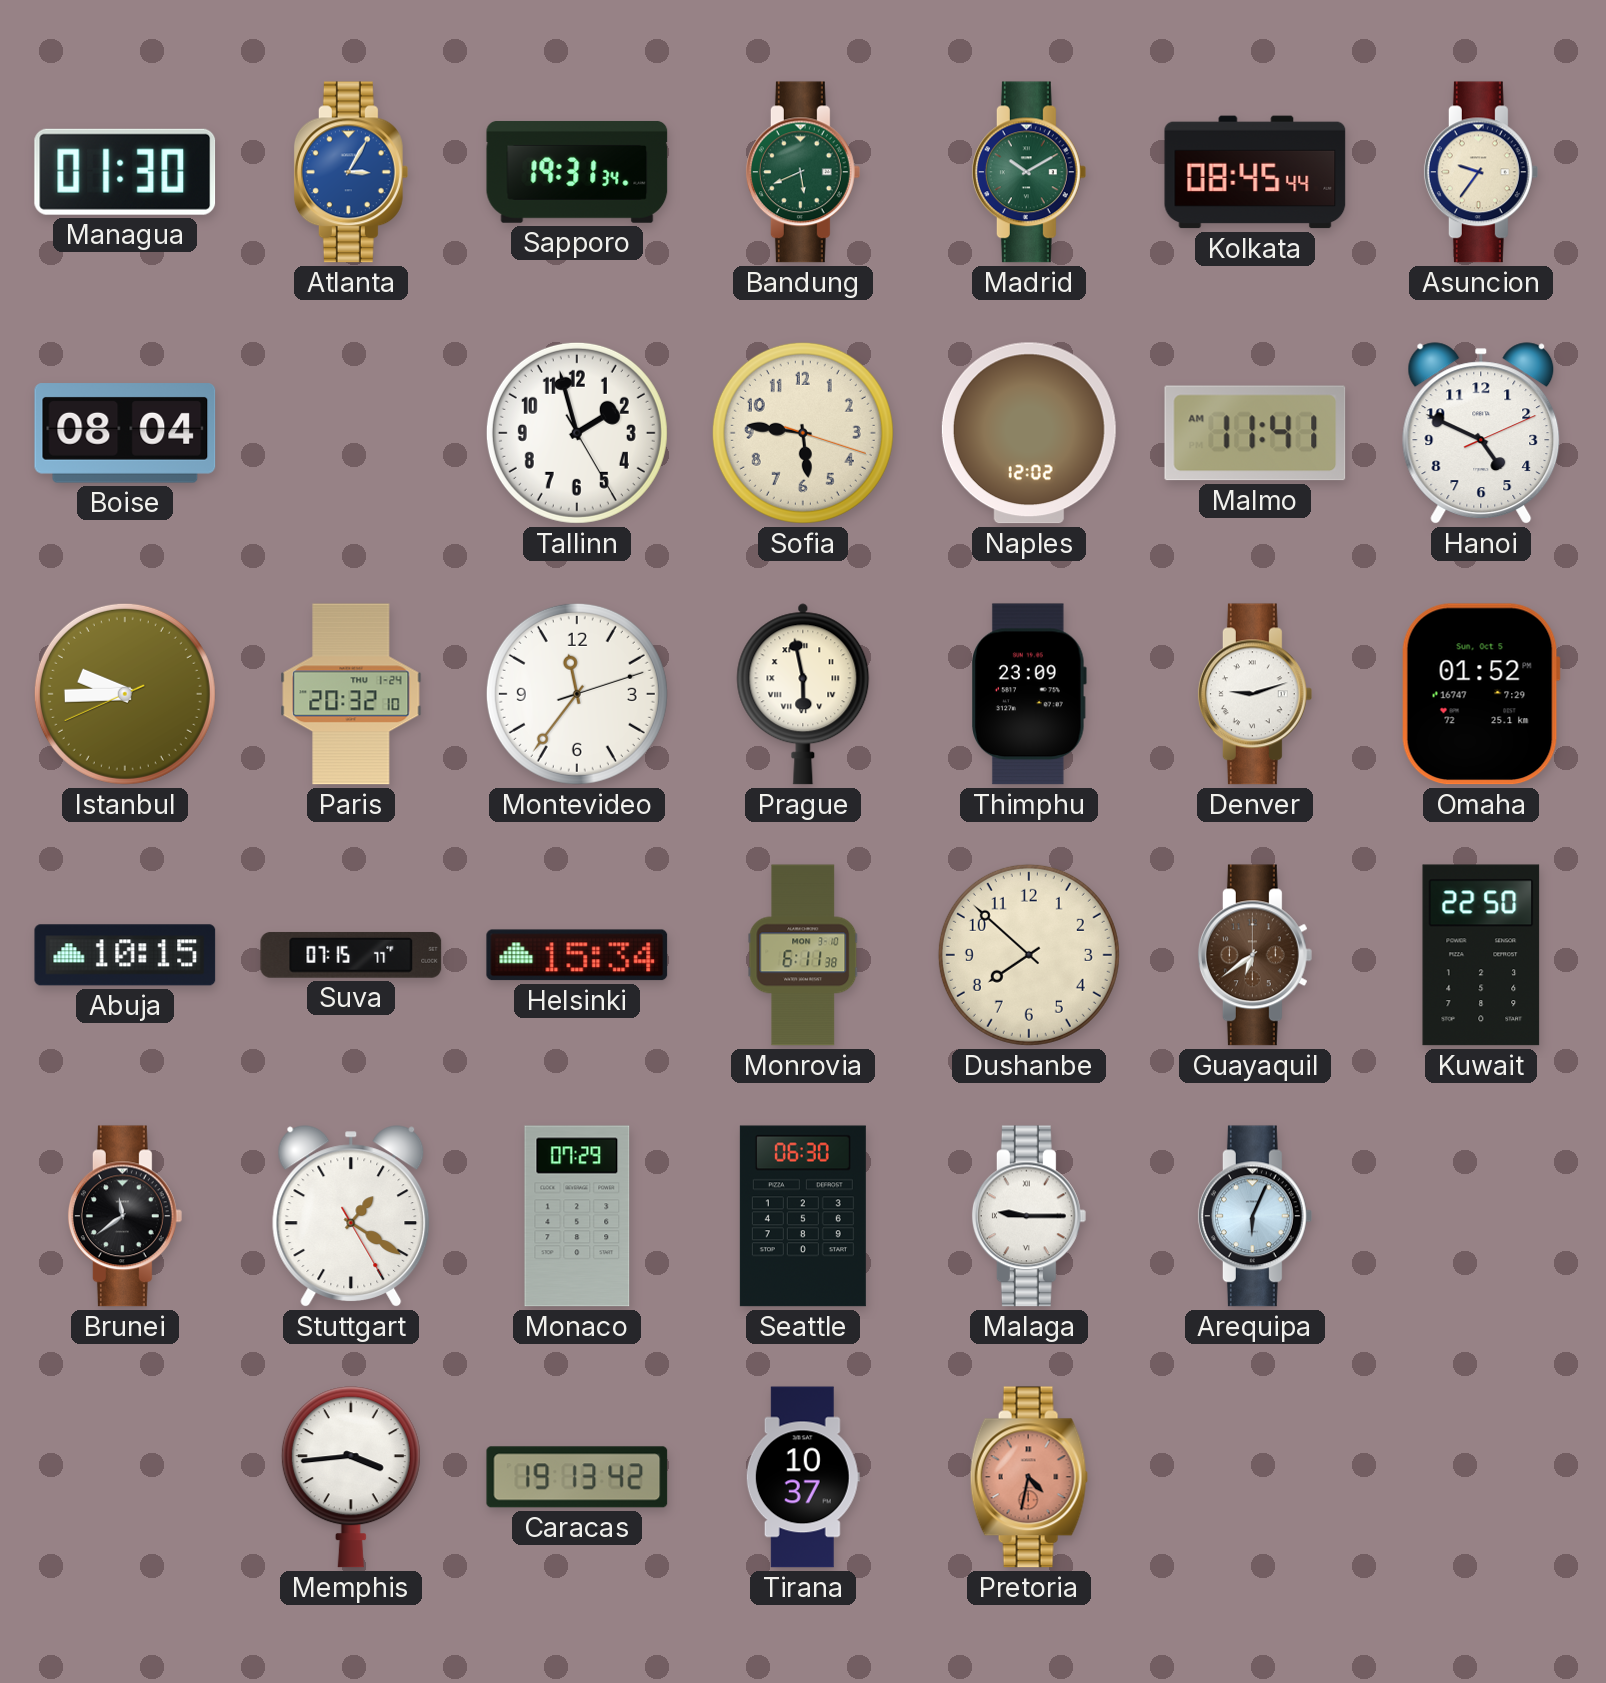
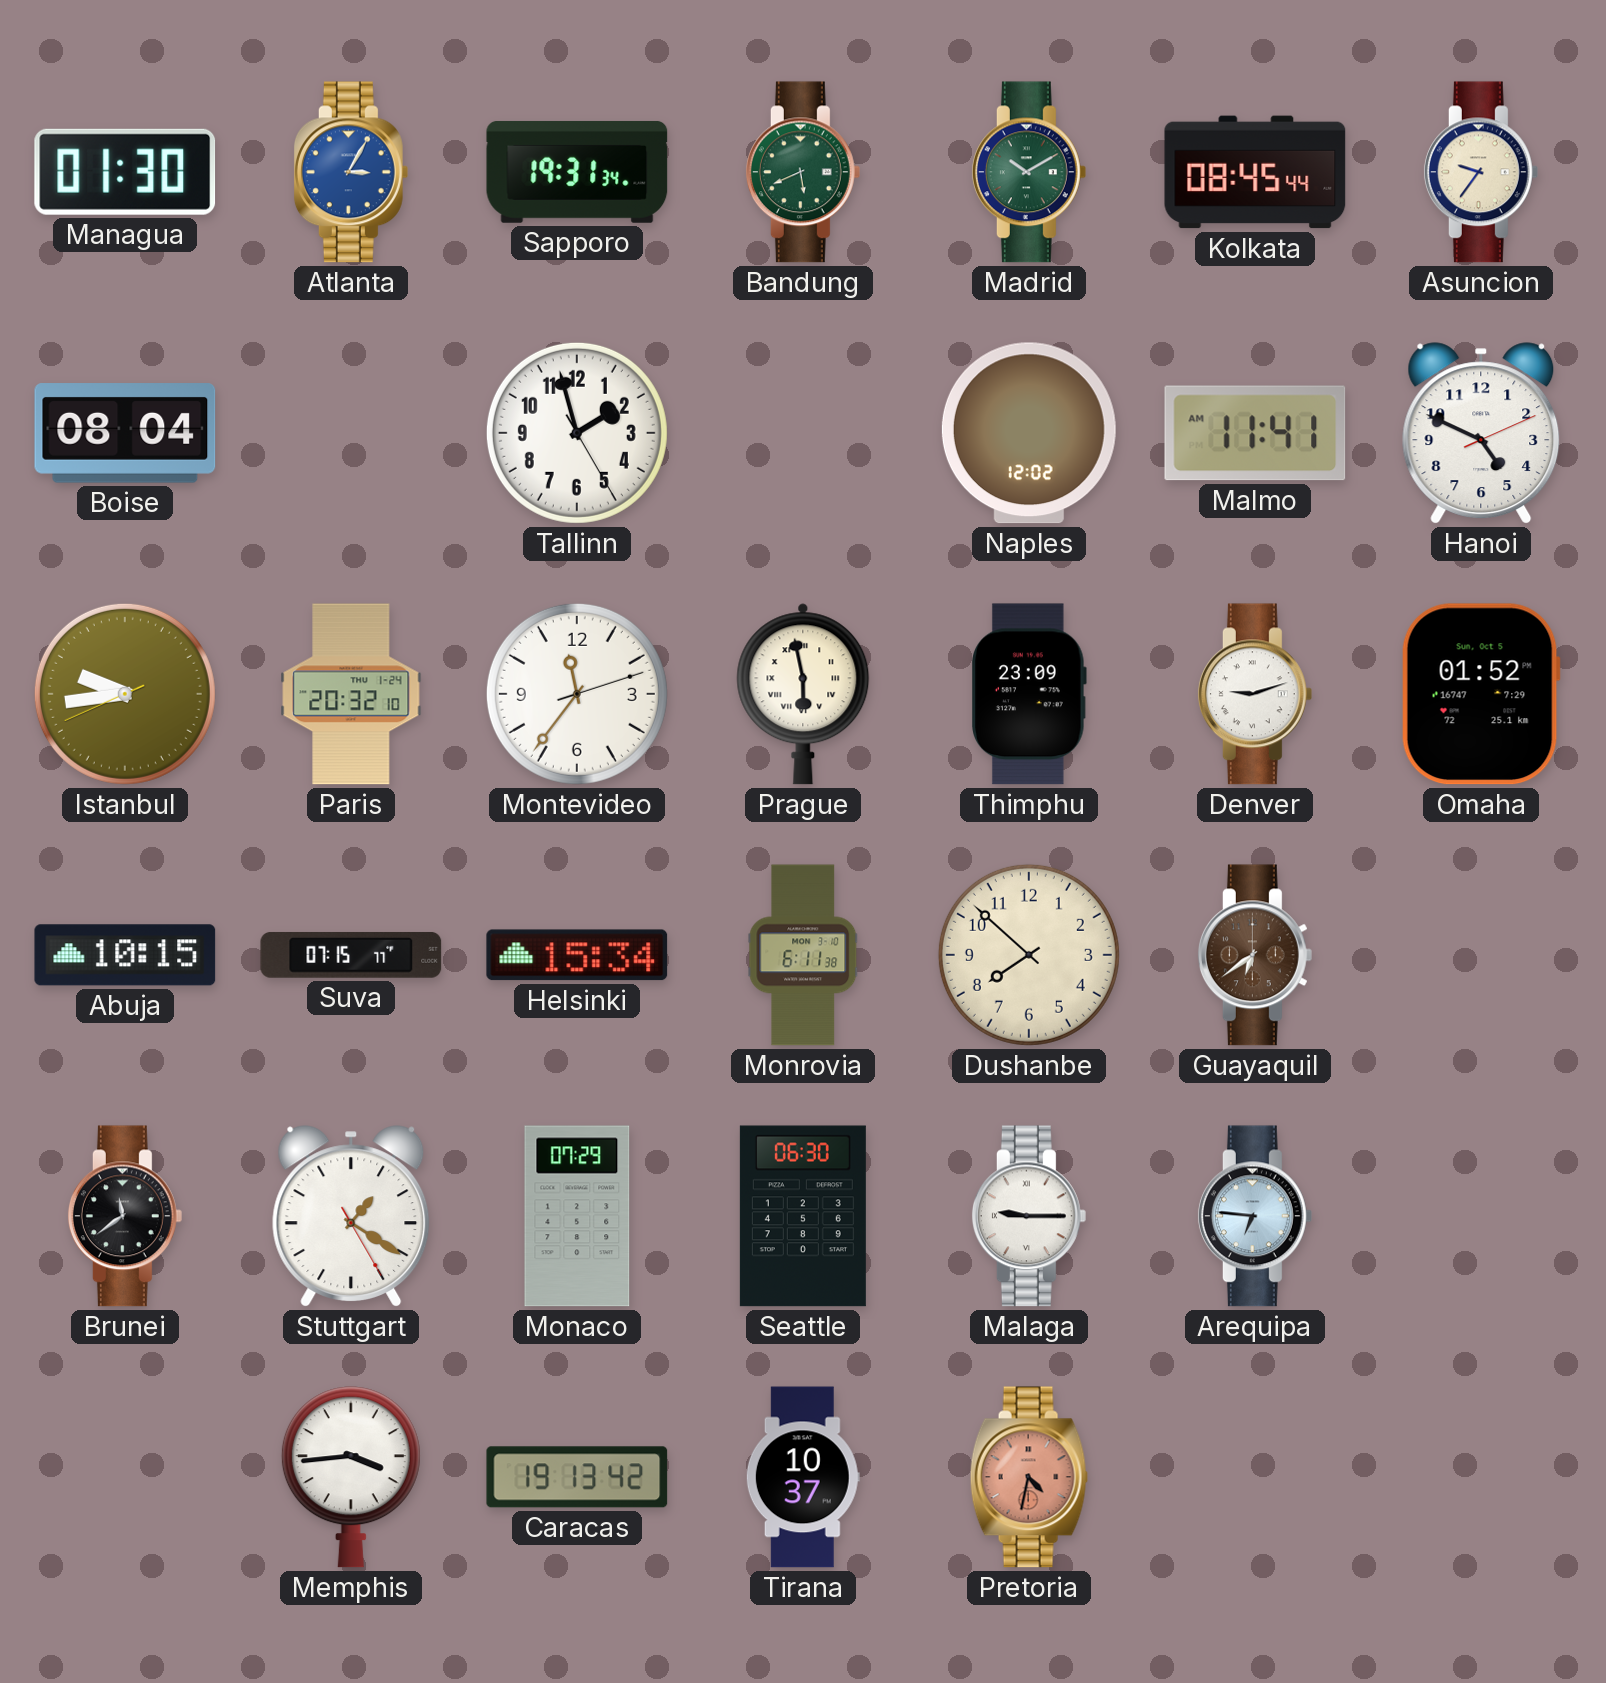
Sofia: 5:46 -> none (803, 433)
Istanbul: 9:44 -> 9:43 (125, 694)
Kuwait: 22:50 -> none (1481, 955)
Arequipa: 6:04 -> 6:46 (1255, 1216)
